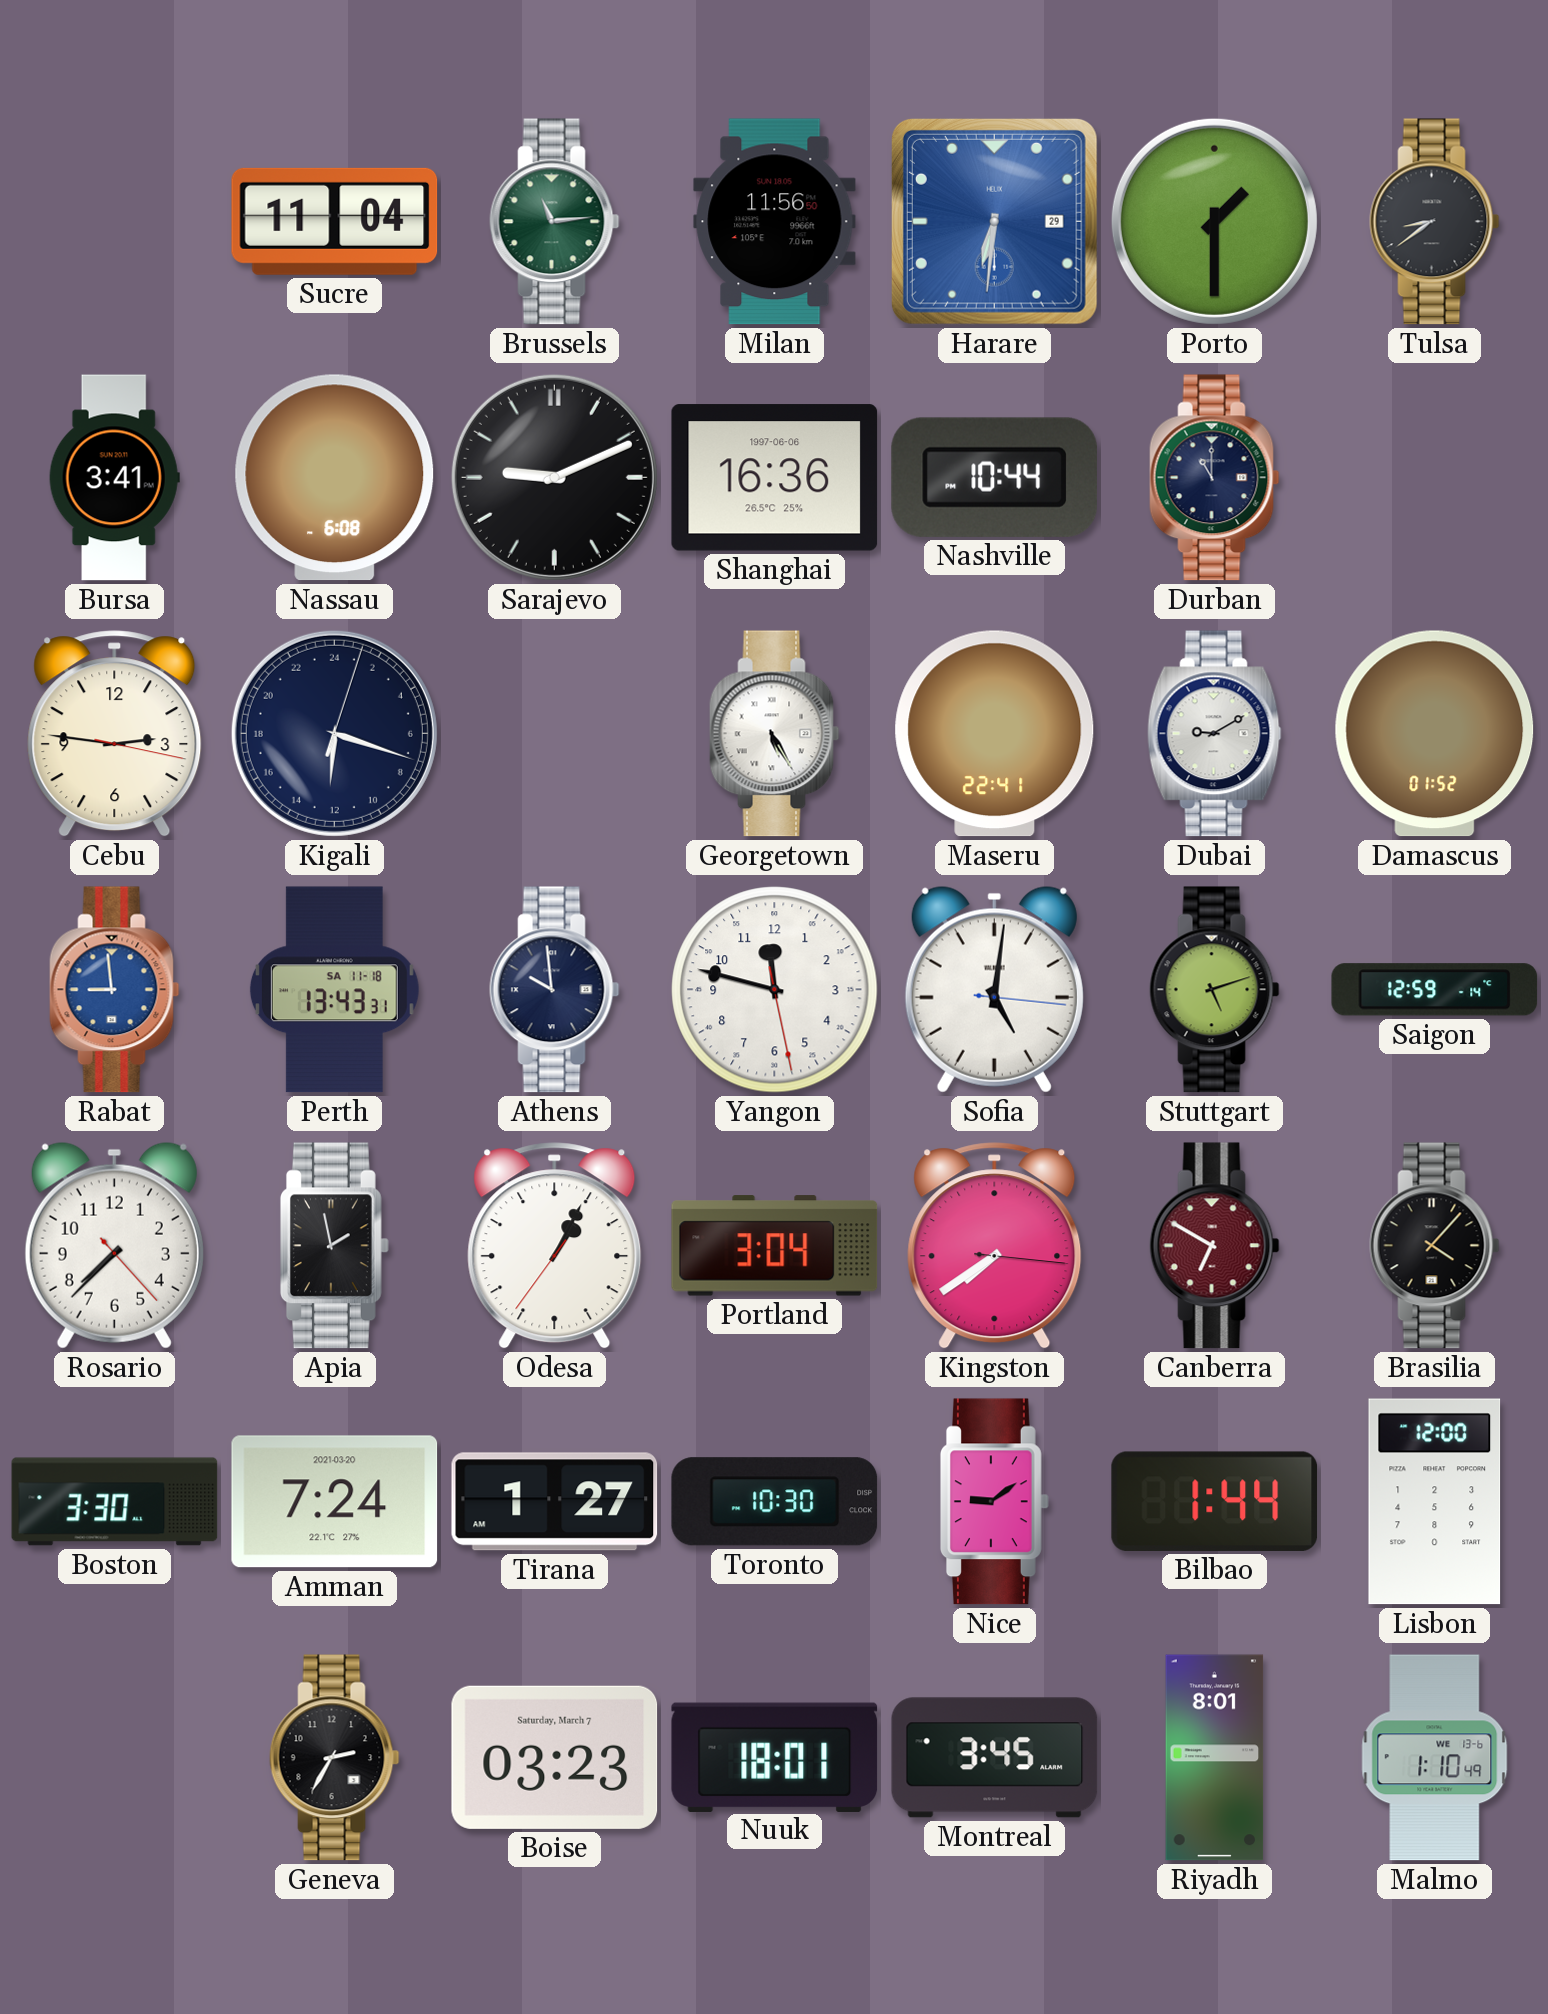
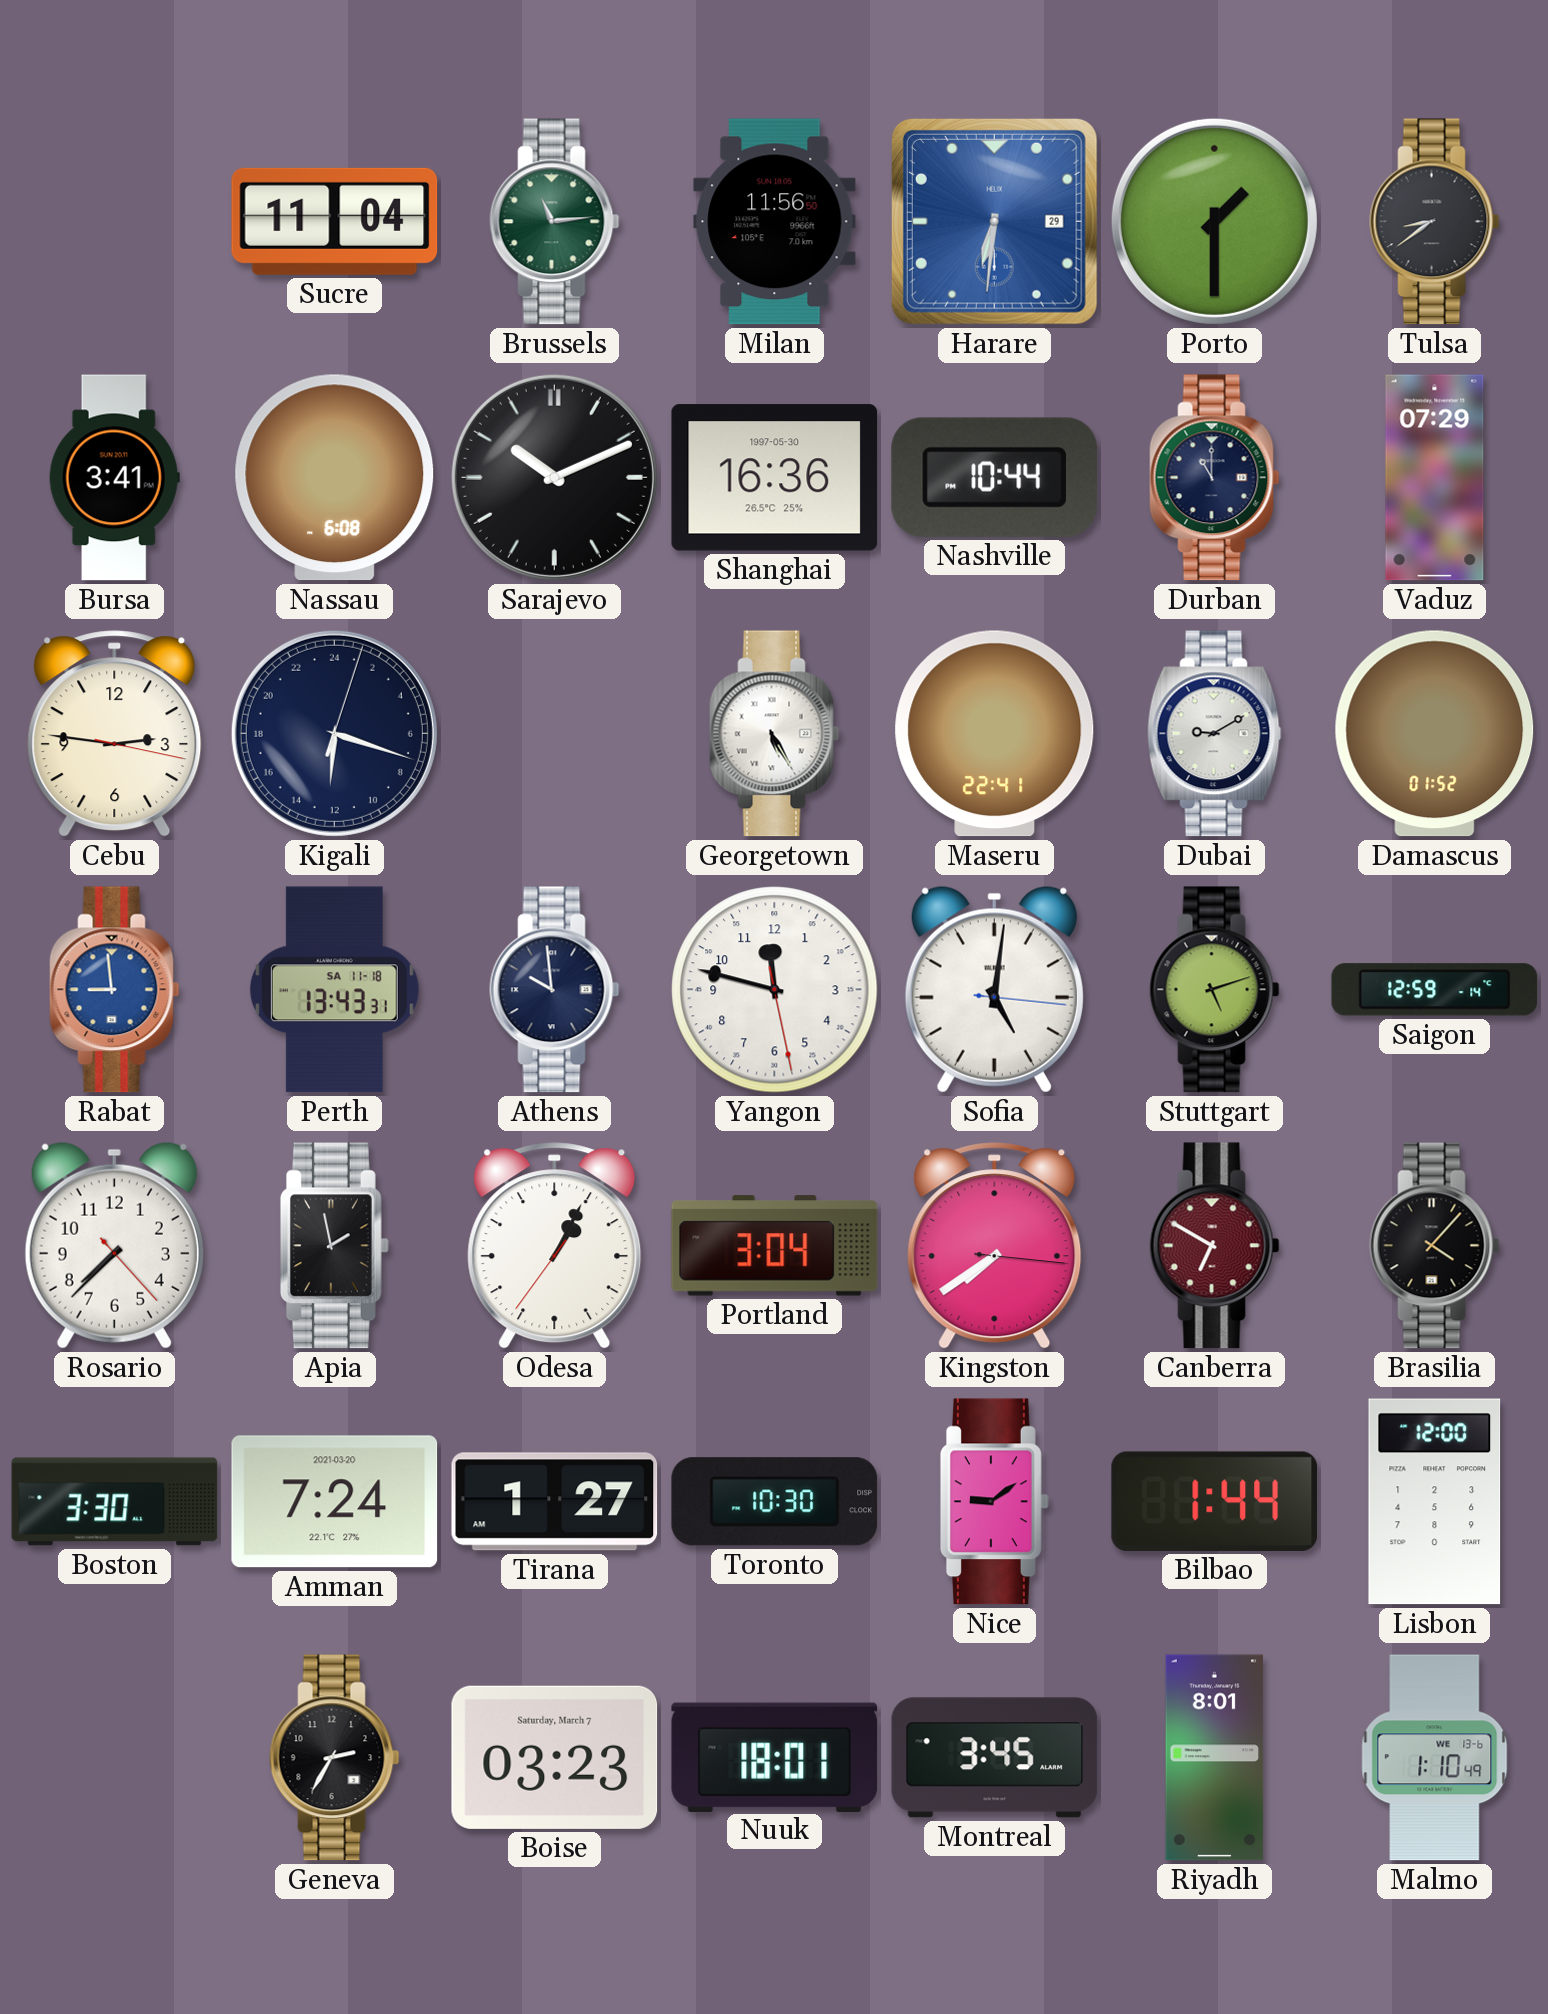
Sarajevo: 9:11 -> 10:11 (554, 477)
Shanghai date: 1997-06-06 -> 1997-05-30 (775, 478)
Vaduz: none -> 07:29 (1435, 478)
